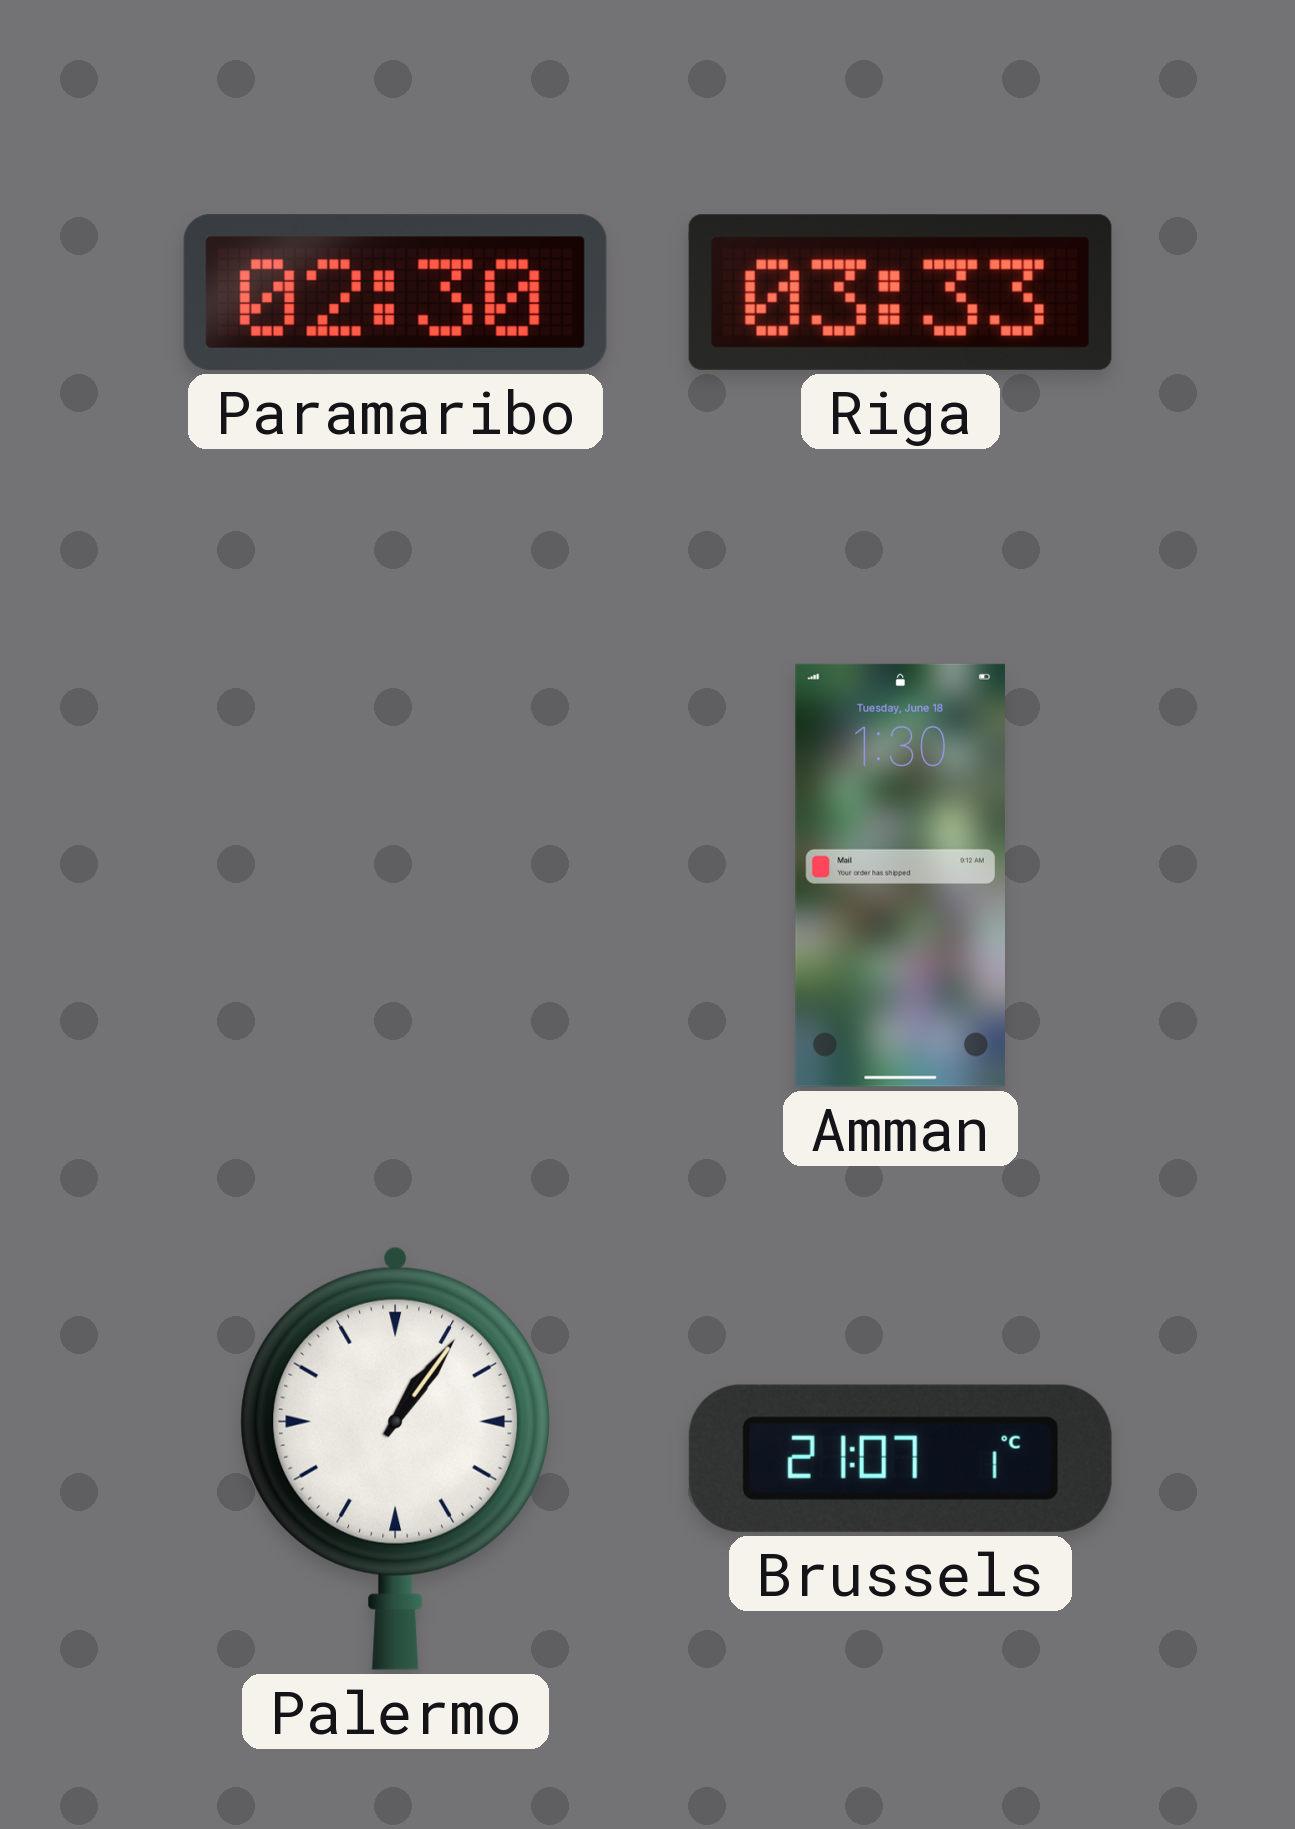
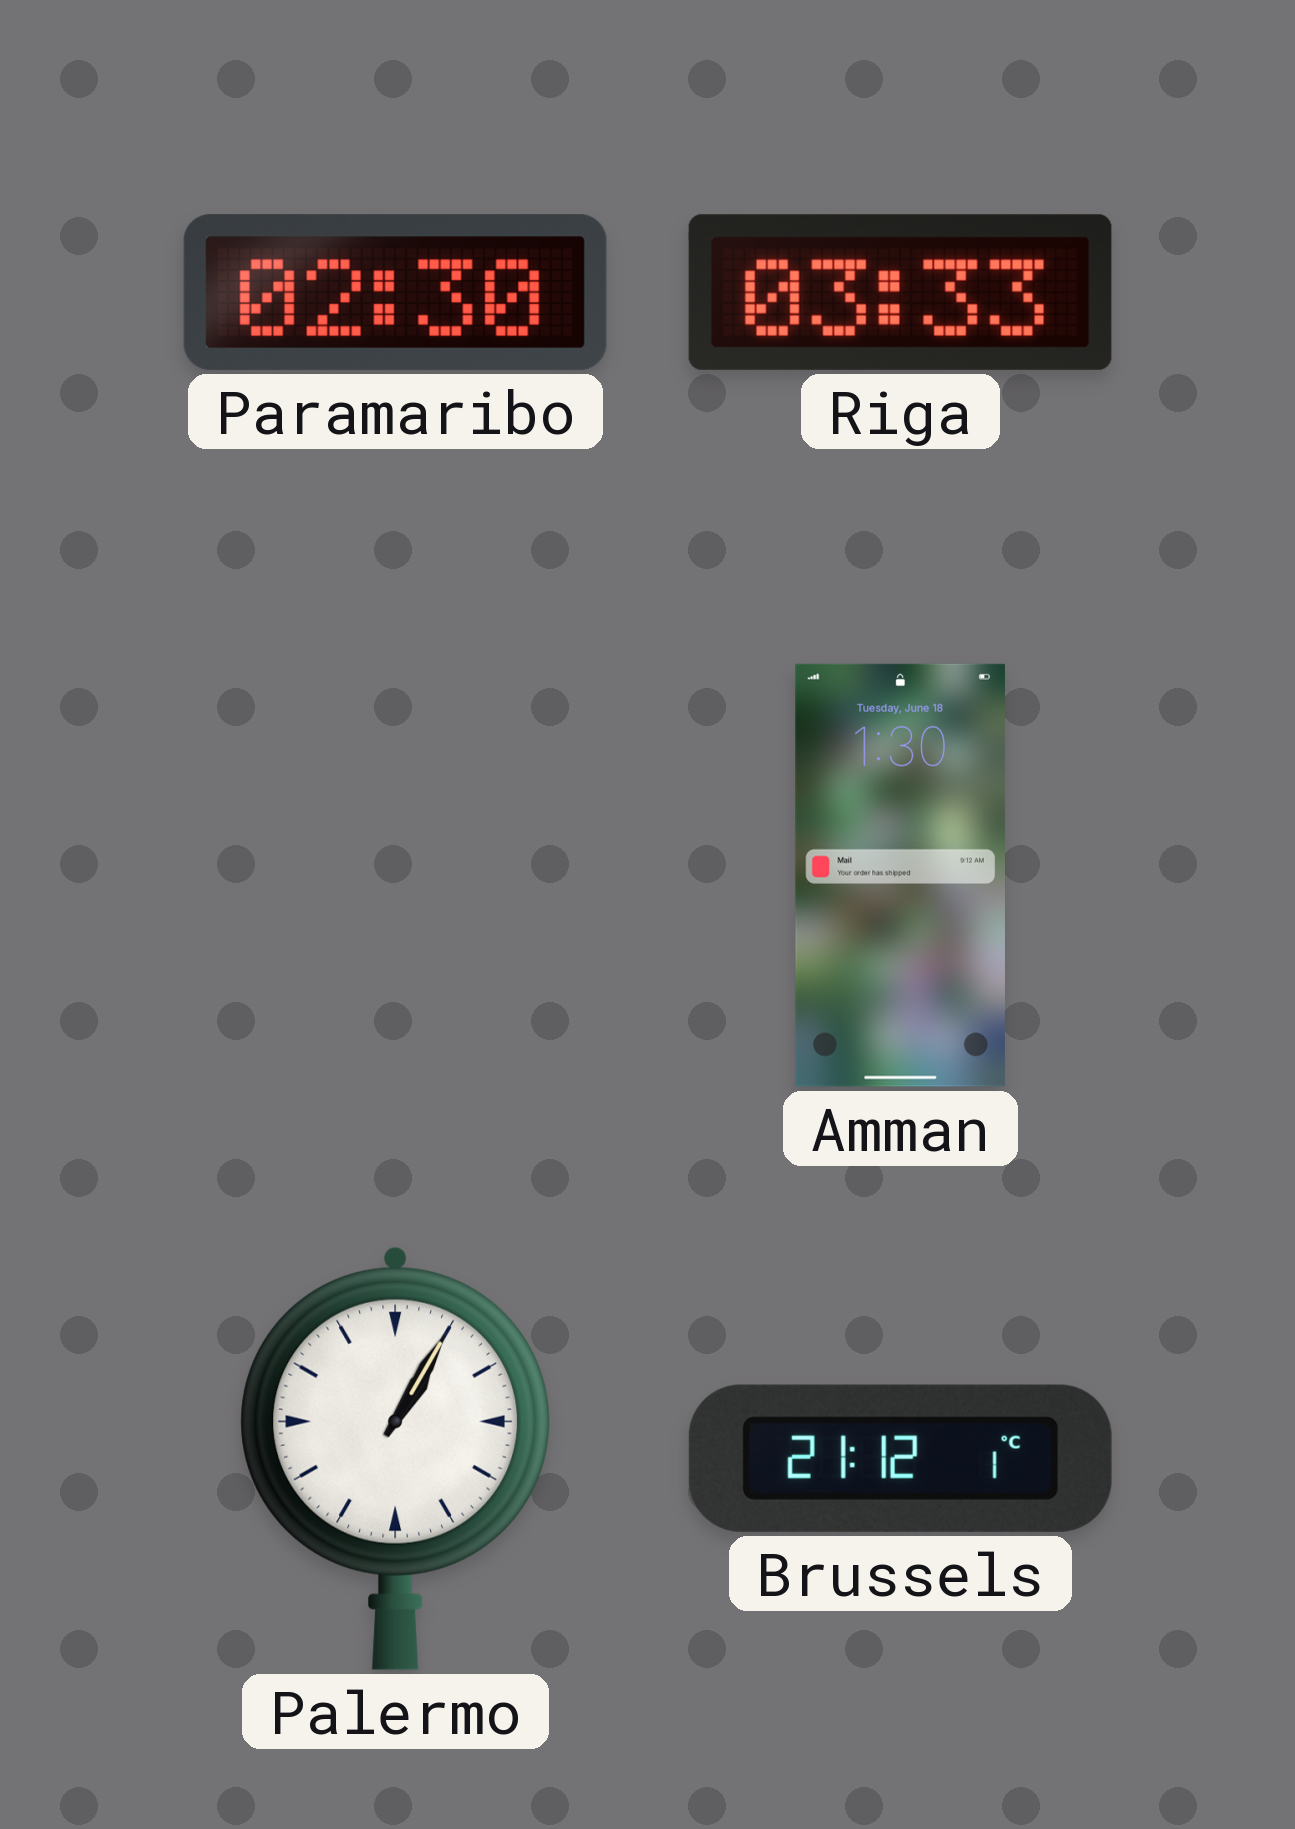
Palermo: 1:06 -> 1:05 (395, 1458)
Brussels: 21:07 -> 21:12 (900, 1458)
